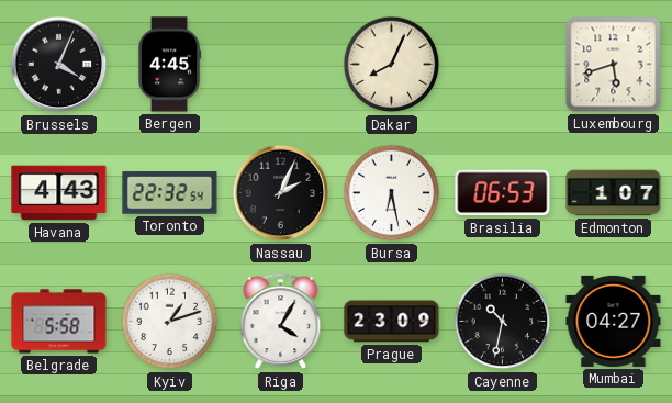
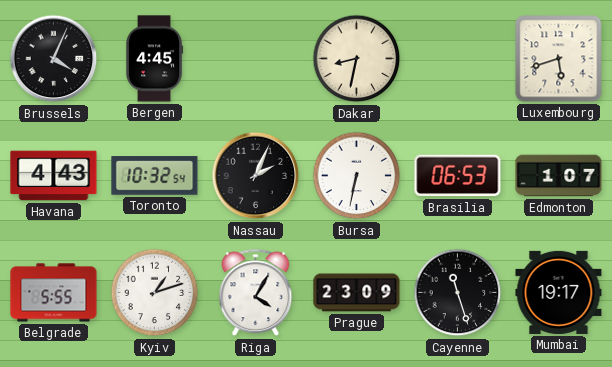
Dakar: 8:04 -> 8:32 (357, 59)
Toronto: 22:32 -> 10:32 (155, 176)
Bursa: 6:28 -> 6:32 (357, 176)
Belgrade: 5:58 -> 5:55 (54, 293)
Cayenne: 10:32 -> 11:27 (458, 293)
Mumbai: 04:27 -> 19:17 (559, 292)
